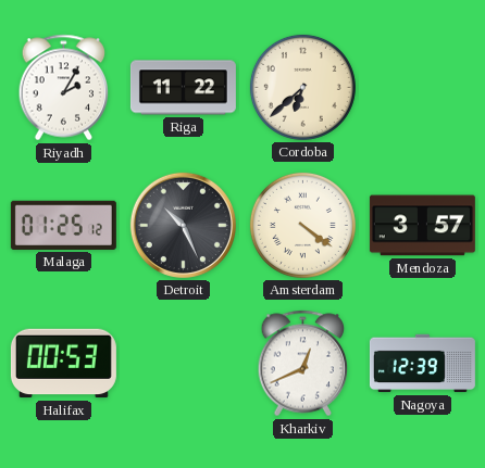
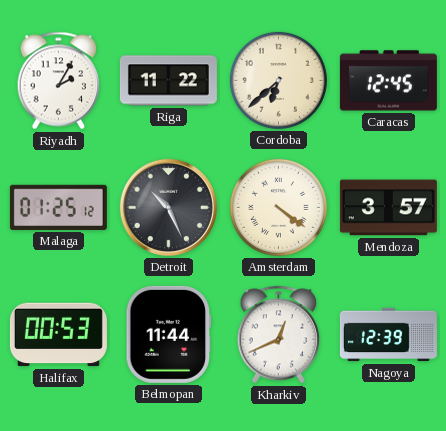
Caracas: none -> 12:45 (388, 81)
Belmopan: none -> 11:44 (169, 334)
